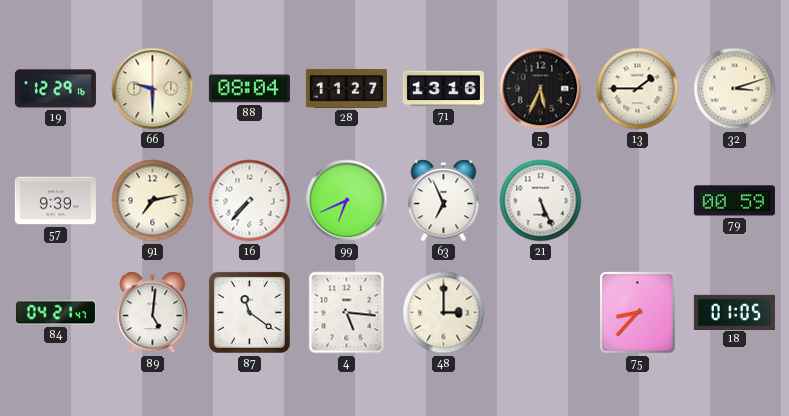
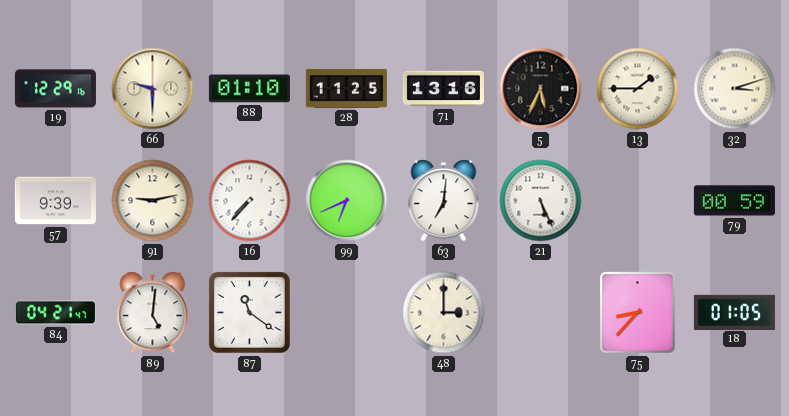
88: 08:04 -> 01:10 (249, 89)
28: 11:27 -> 11:25 (346, 88)
91: 7:13 -> 9:13 (153, 201)
63: 6:56 -> 7:01 (444, 201)
4: 5:16 -> none (347, 313)
